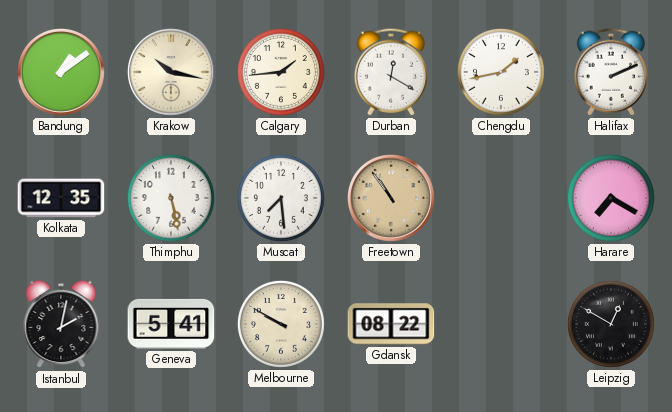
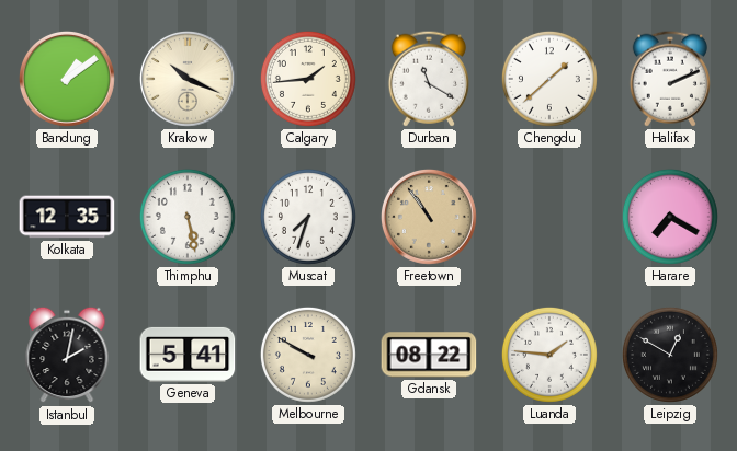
Krakow: 10:17 -> 10:19 (188, 79)
Durban: 12:20 -> 11:20 (429, 79)
Chengdu: 1:43 -> 1:38 (549, 79)
Muscat: 7:29 -> 7:33 (308, 217)
Luanda: none -> 1:46 (549, 355)
